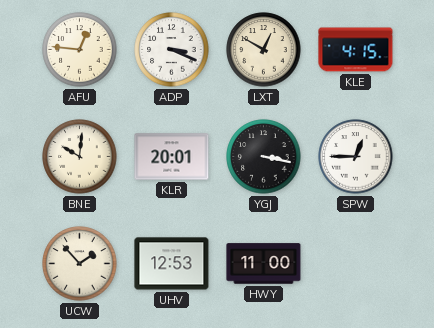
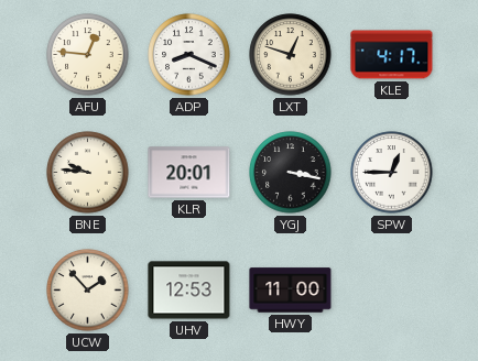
ADP: 3:19 -> 8:19 (189, 55)
LXT: 12:50 -> 12:48 (291, 55)
KLE: 4:15 -> 4:17 (392, 55)
BNE: 10:01 -> 9:46 (88, 173)
